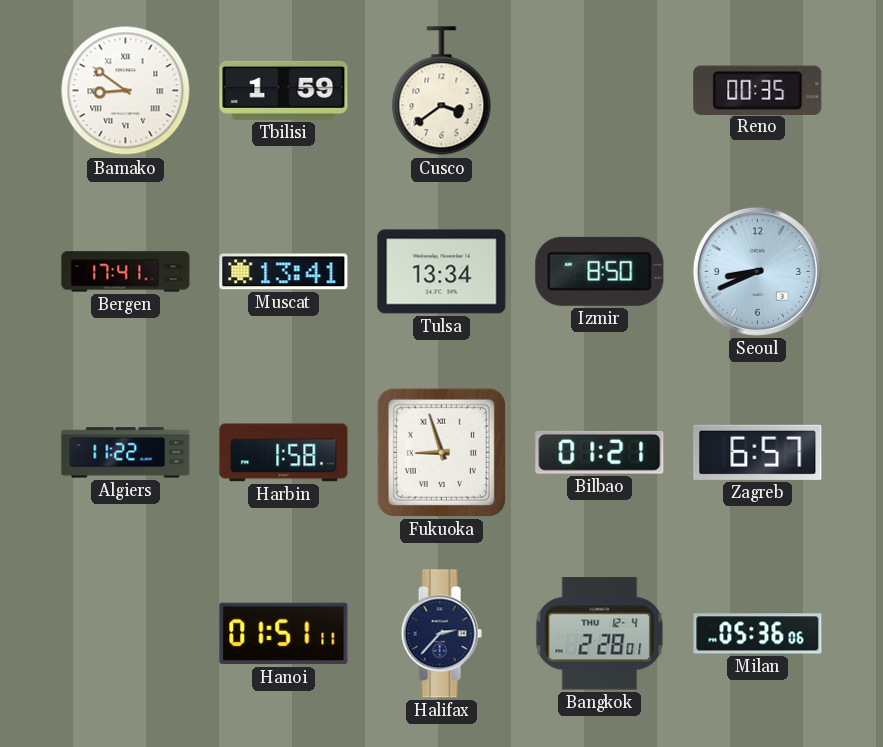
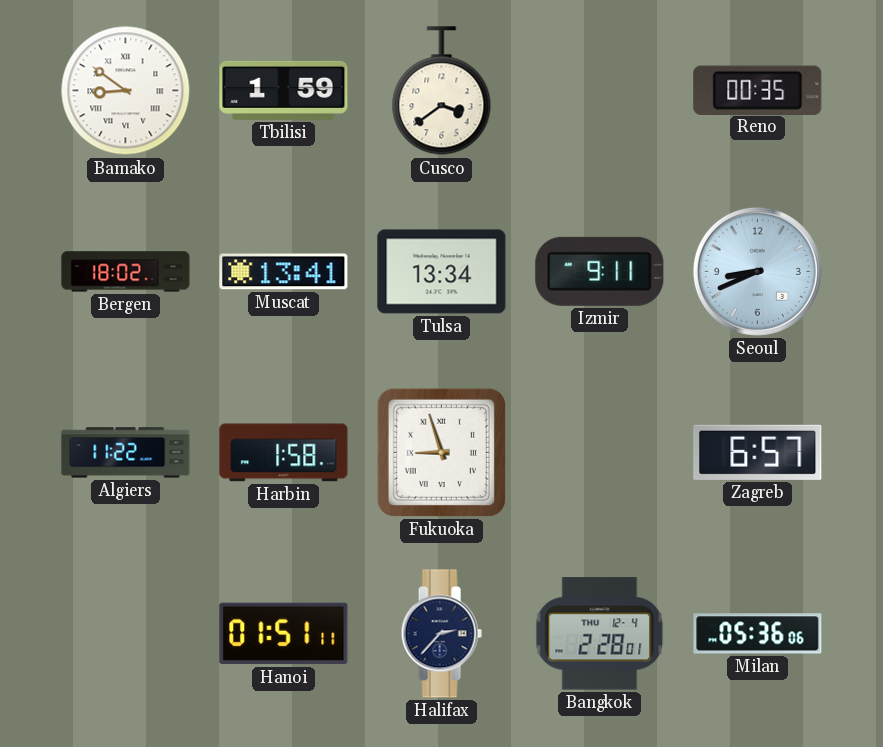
Bergen: 17:41 -> 18:02 (126, 272)
Izmir: 8:50 -> 9:11 (600, 271)
Bilbao: 01:21 -> none (600, 452)
